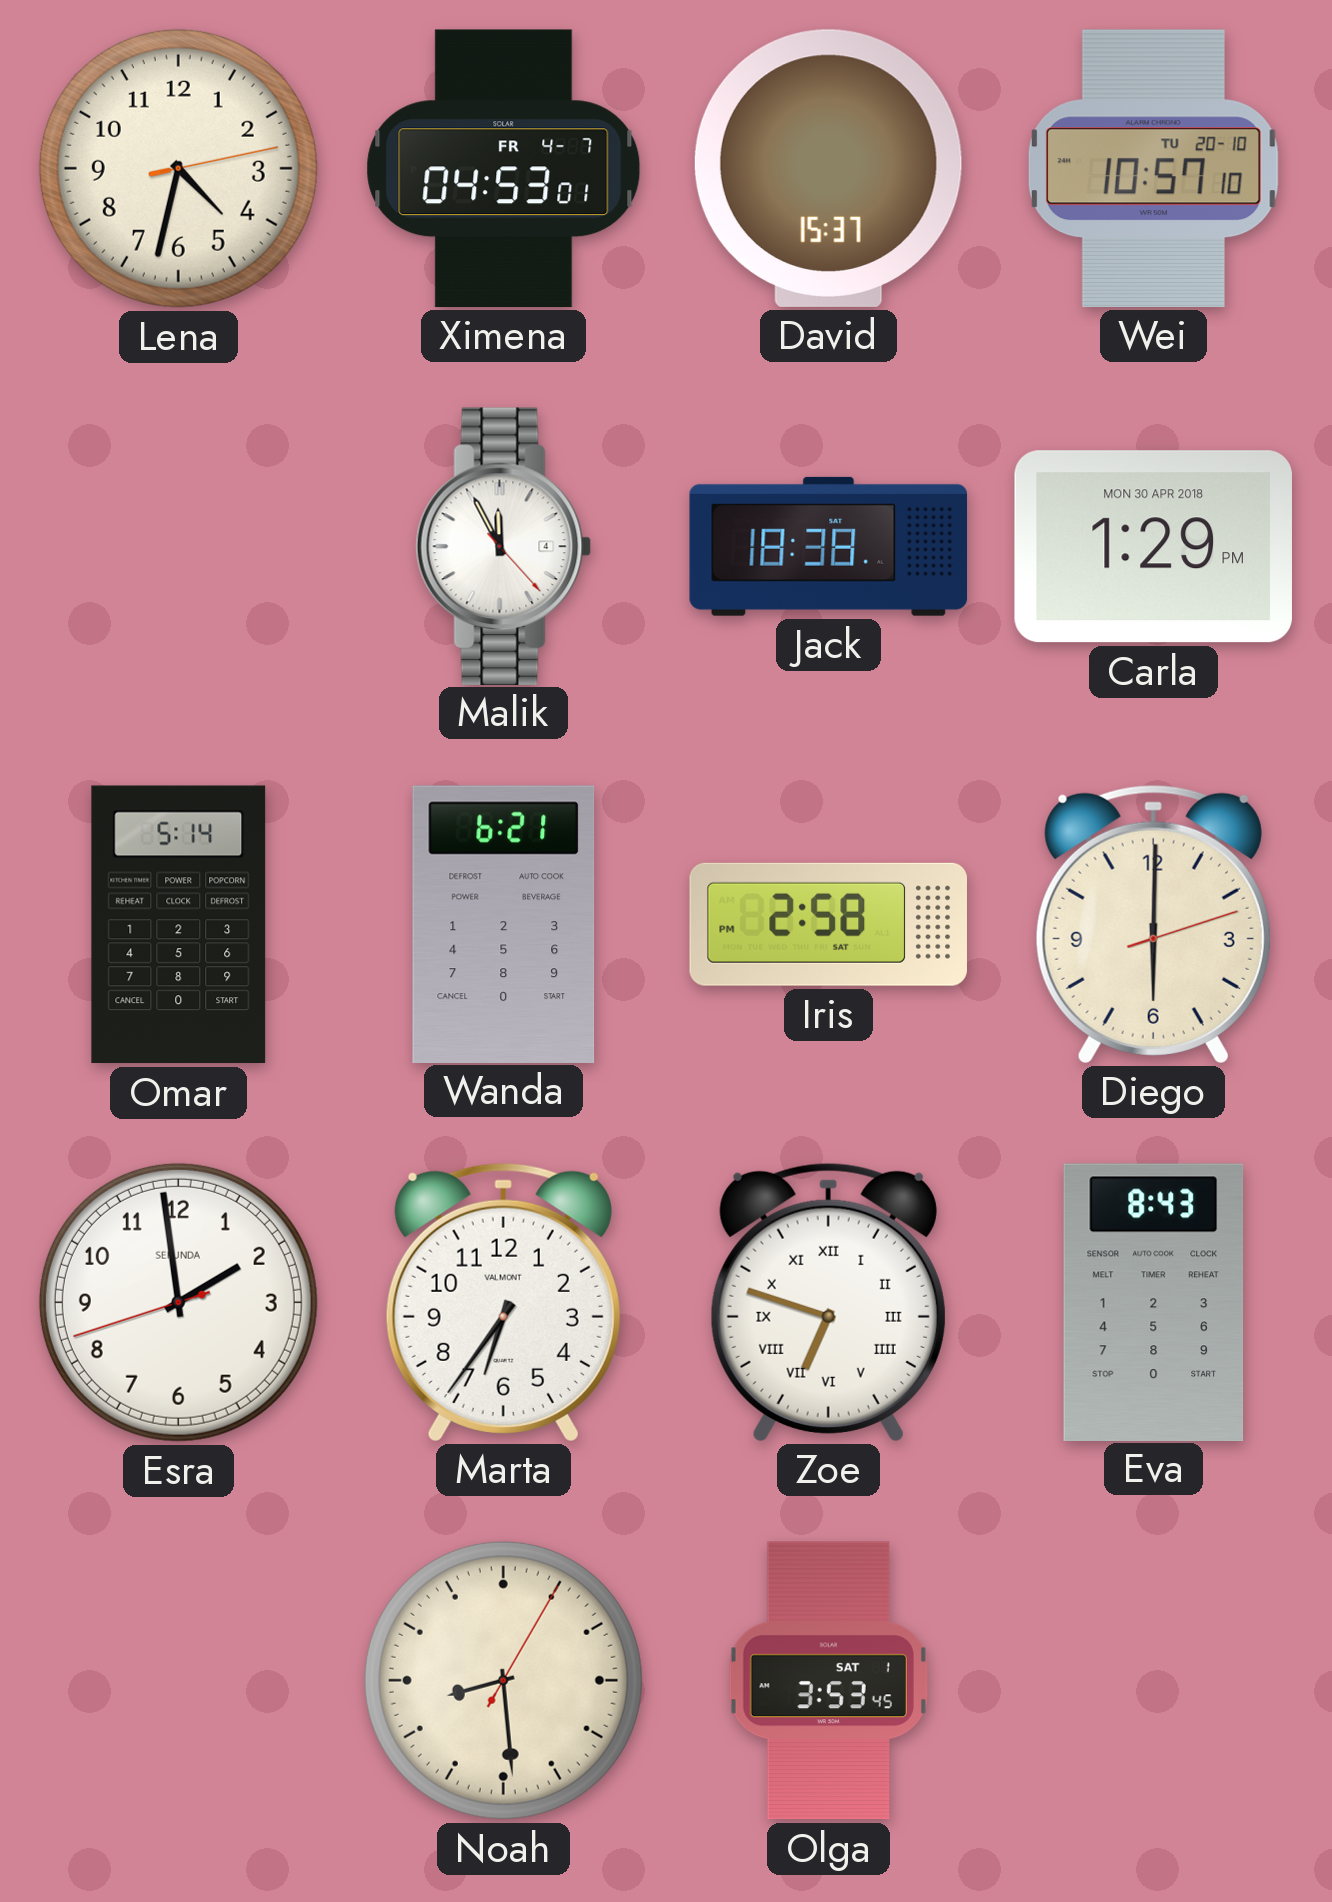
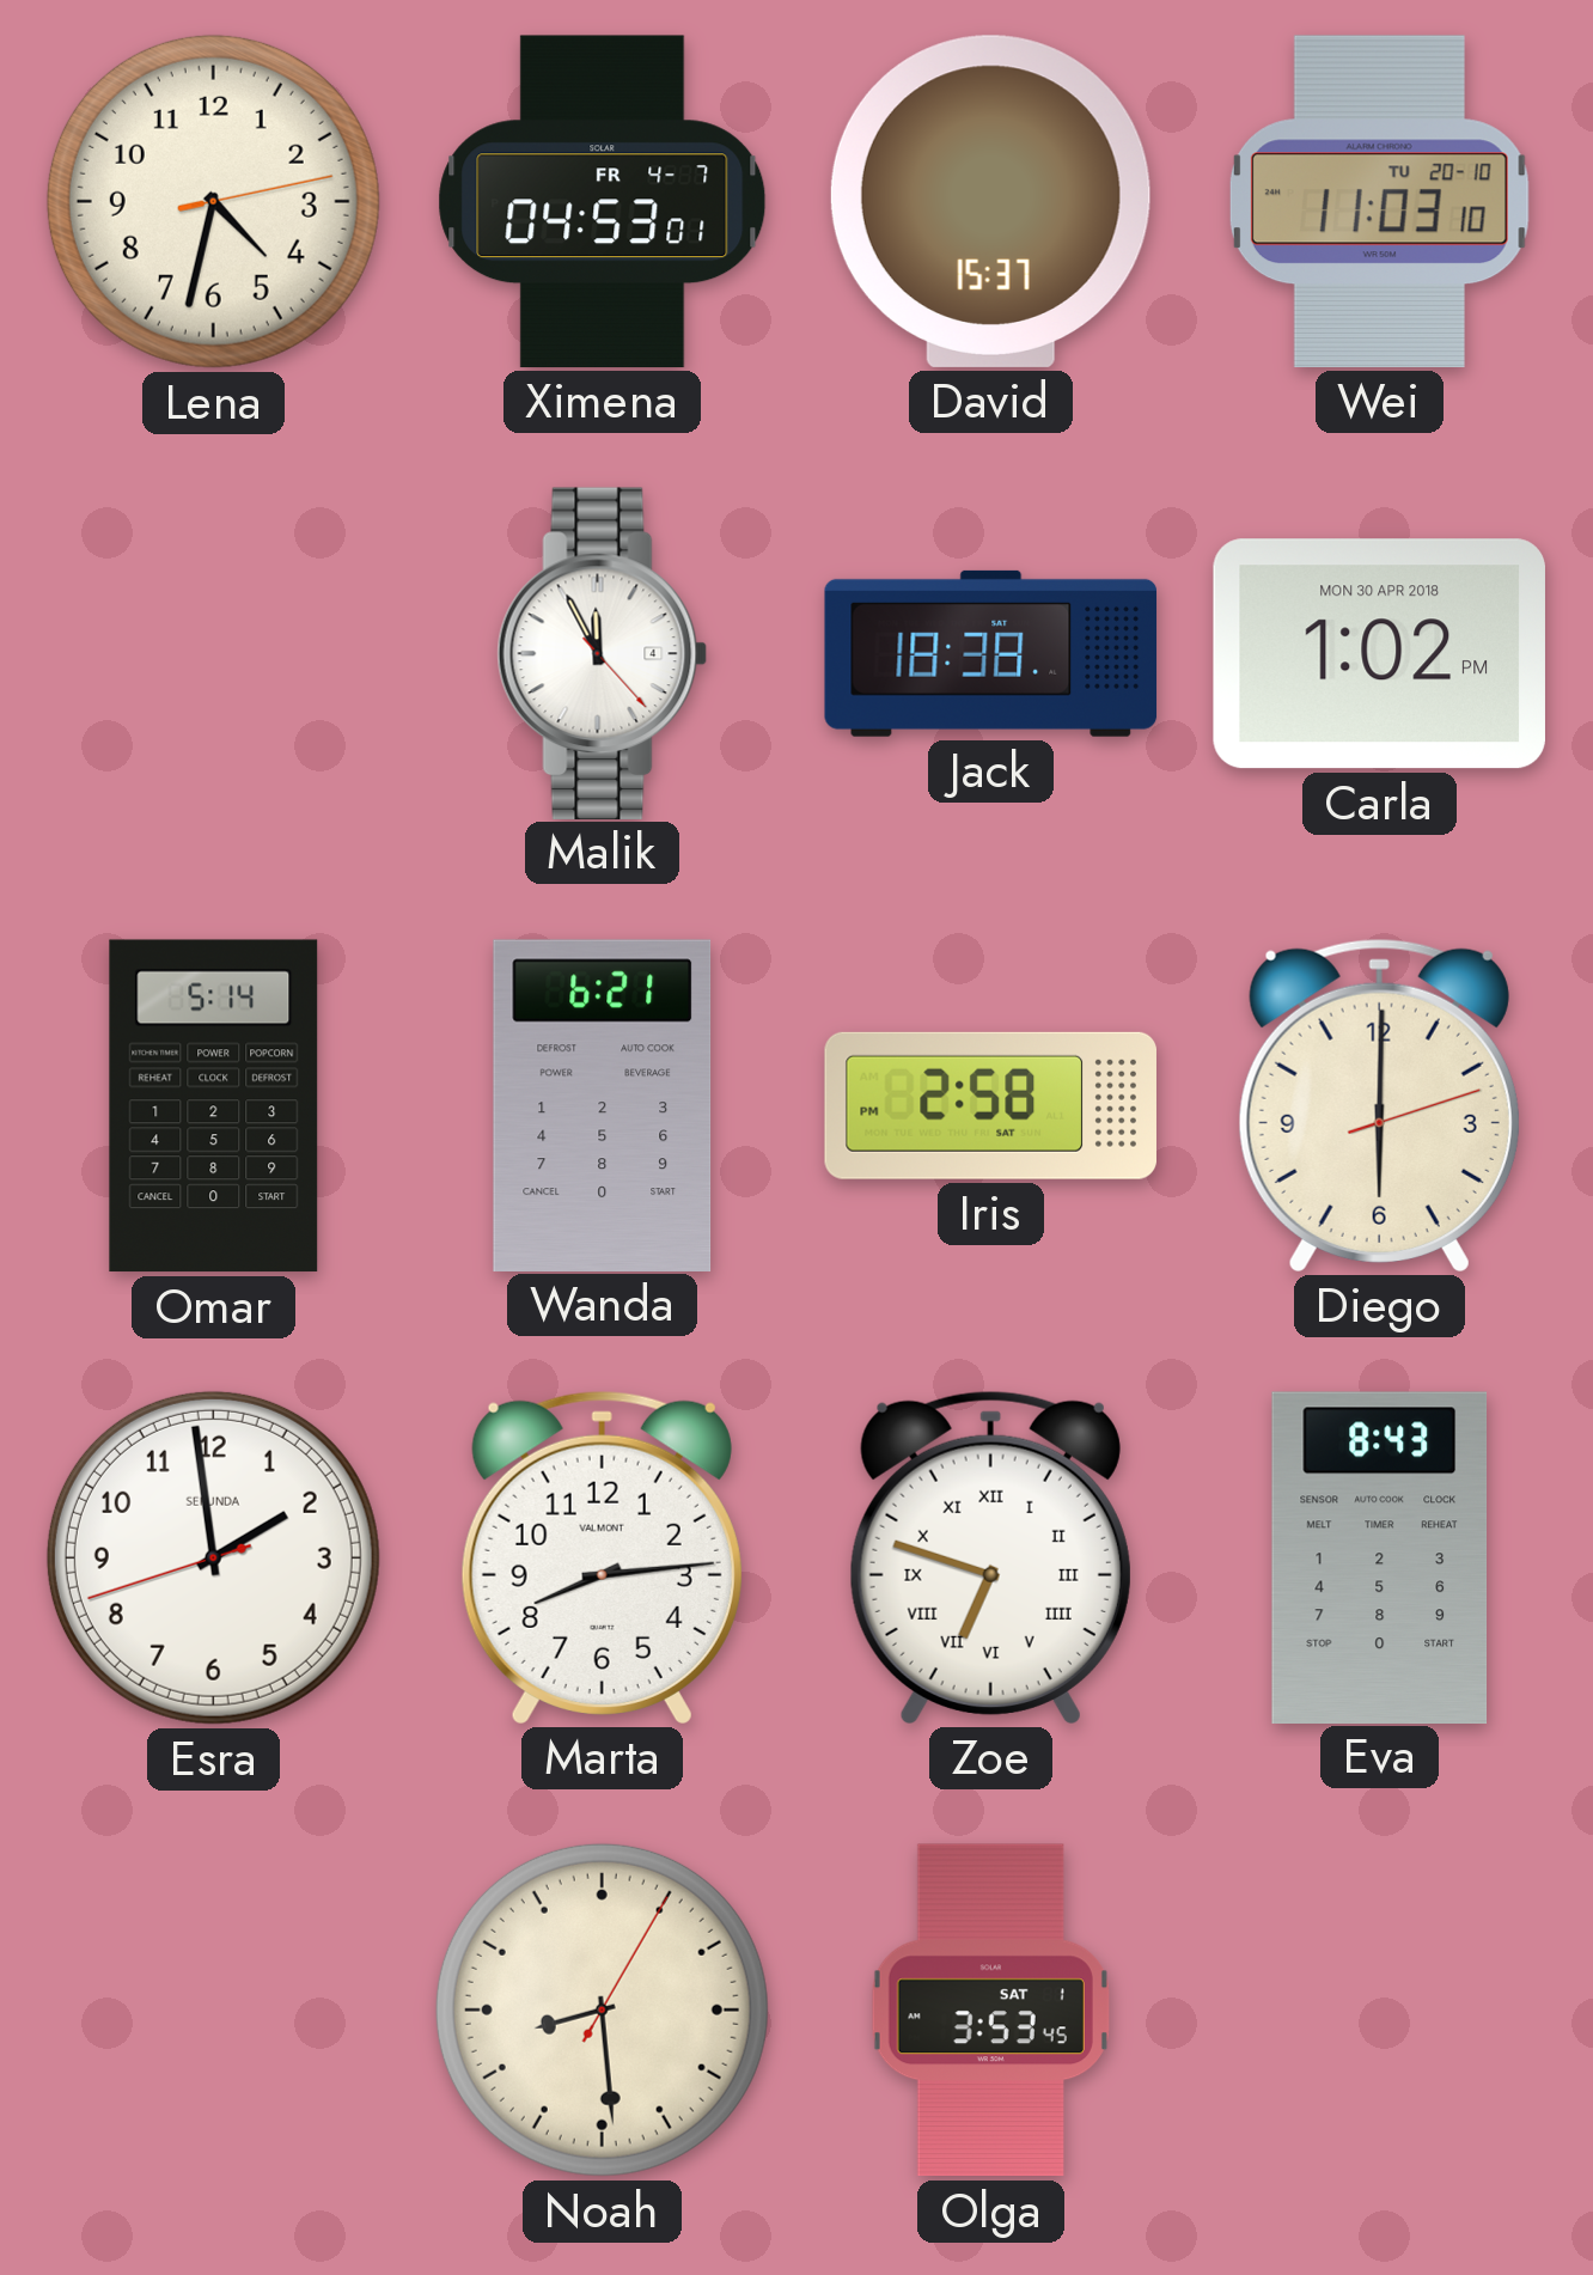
Wei: 10:57 -> 11:03 (1379, 201)
Carla: 1:29 -> 1:02 (1379, 654)
Marta: 6:36 -> 8:14 (602, 1557)
